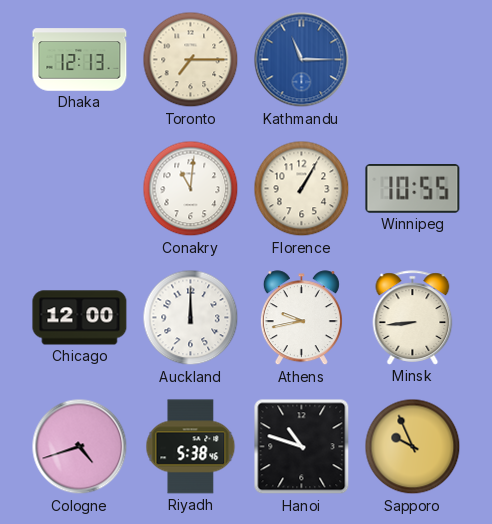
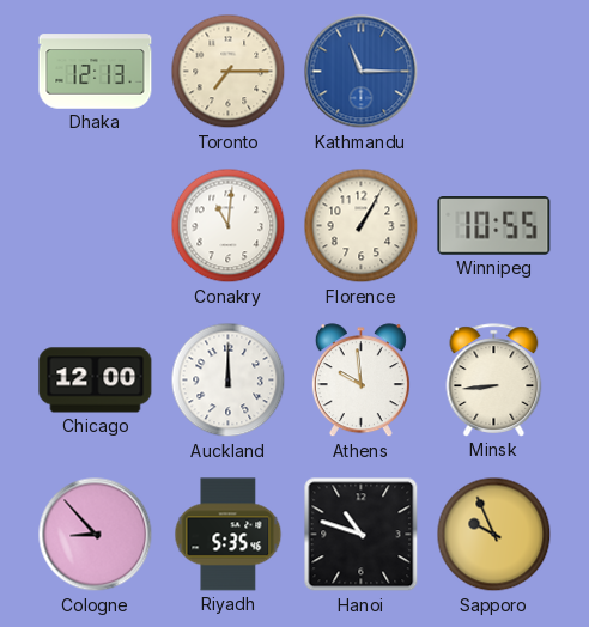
Athens: 9:43 -> 9:59 (360, 381)
Cologne: 4:42 -> 8:53 (96, 535)
Riyadh: 5:38 -> 5:35 (229, 535)
